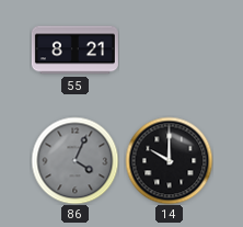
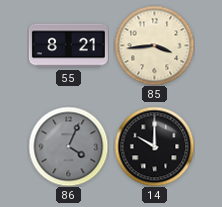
85: none -> 3:44 (154, 45)
